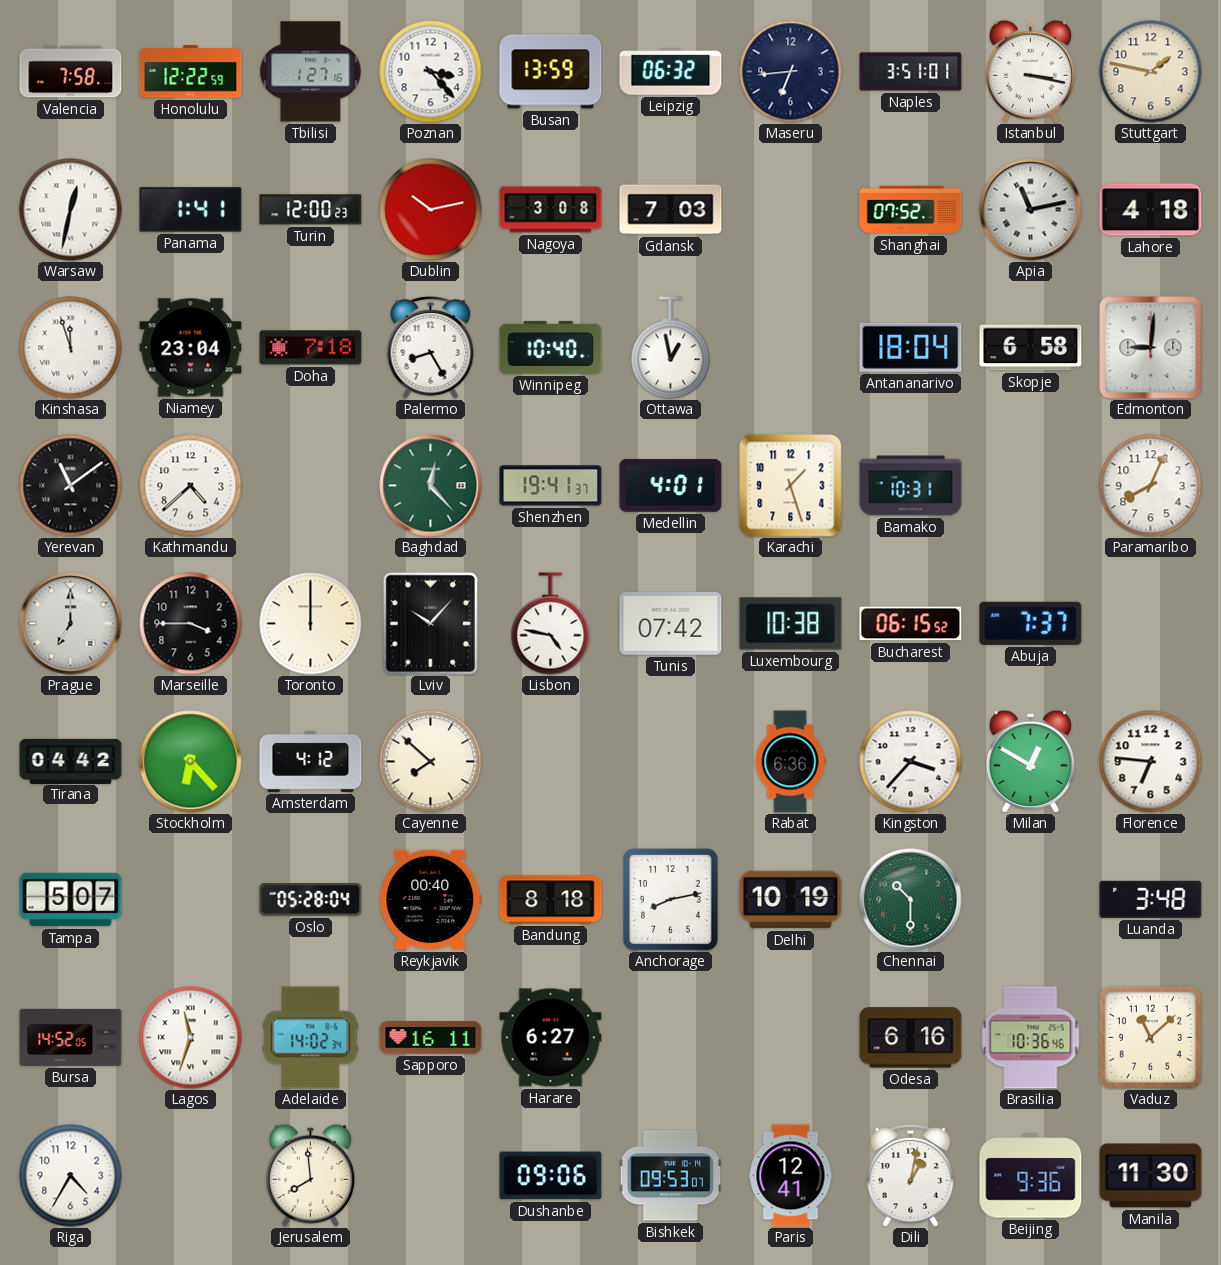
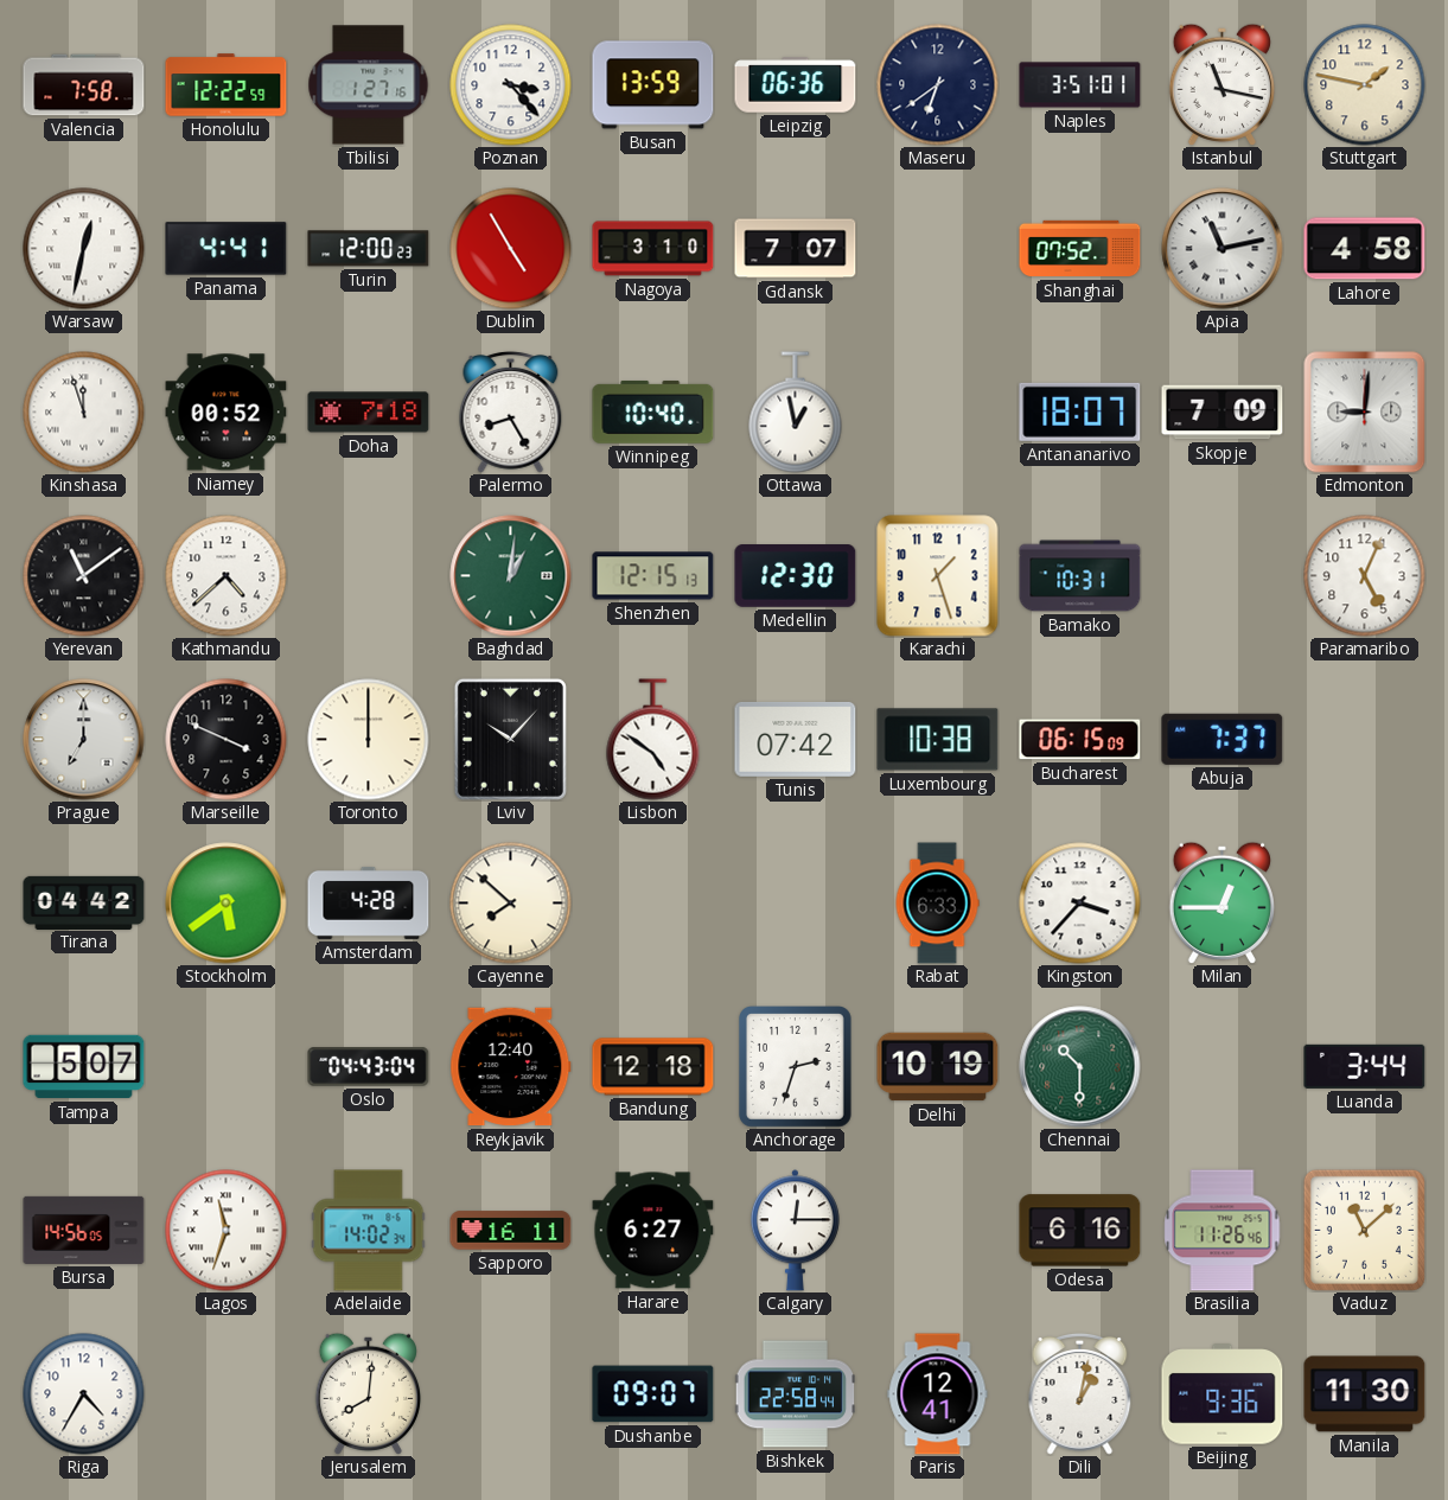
Leipzig: 06:32 -> 06:36 (796, 85)
Maseru: 6:44 -> 6:39 (938, 85)
Istanbul: 3:17 -> 11:17 (1221, 84)
Panama: 1:41 -> 4:41 (227, 249)
Dublin: 10:13 -> 4:55 (511, 249)
Nagoya: 3:08 -> 3:10 (653, 249)
Gdansk: 7:03 -> 7:07 (796, 249)
Lahore: 4:18 -> 4:58 (1365, 249)
Niamey: 23:04 -> 00:52 (227, 413)
Antananarivo: 18:04 -> 18:07 (1080, 411)
Skopje: 6:58 -> 7:09 (1223, 413)
Baghdad: 12:23 -> 1:01 (511, 576)
Shenzhen: 19:41 -> 12:15 (653, 576)
Medellin: 4:01 -> 12:30 (796, 576)
Paramaribo: 8:04 -> 5:04 (1365, 576)
Marseille: 3:45 -> 3:49 (227, 740)
Lisbon: 4:47 -> 4:51 (653, 740)
Bucharest: 06:15:52 -> 06:15:09 (1080, 740)
Stockholm: 6:23 -> 5:39 (227, 904)
Amsterdam: 4:12 -> 4:28 (369, 902)
Rabat: 6:36 -> 6:33 (937, 904)
Milan: 12:50 -> 12:45 (1221, 902)
Florence: 6:46 -> none (1151, 762)
Oslo: 05:28 -> 04:43 (369, 1067)
Reykjavik: 00:40 -> 12:40 (511, 1067)
Bandung: 8:18 -> 12:18 (653, 1067)
Anchorage: 8:13 -> 2:33 (796, 1067)
Luanda: 3:48 -> 3:44 (1365, 1066)
Bursa: 14:52 -> 14:56 (84, 1230)
Calgary: none -> 12:15 (795, 1231)
Brasilia: 10:36 -> 11:26 (1223, 1231)
Jerusalem: 7:59 -> 8:01 (368, 1393)
Dushanbe: 09:06 -> 09:07 (653, 1394)
Bishkek: 09:53 -> 22:58 (795, 1394)
